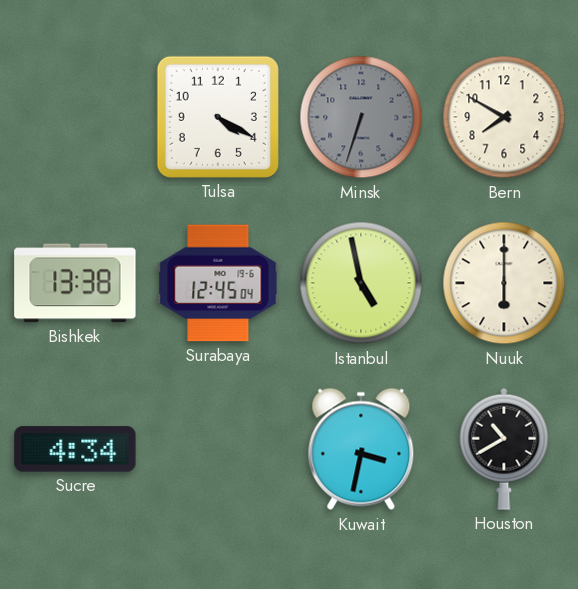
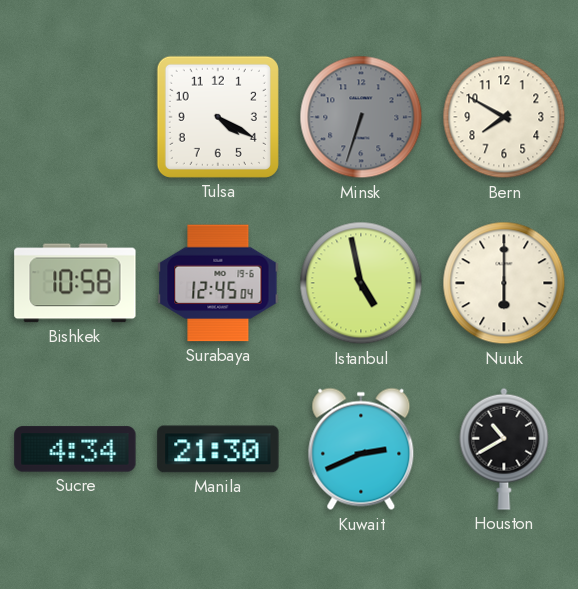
Bishkek: 13:38 -> 10:58 (75, 283)
Manila: none -> 21:30 (218, 449)
Kuwait: 3:32 -> 2:41 (361, 449)
